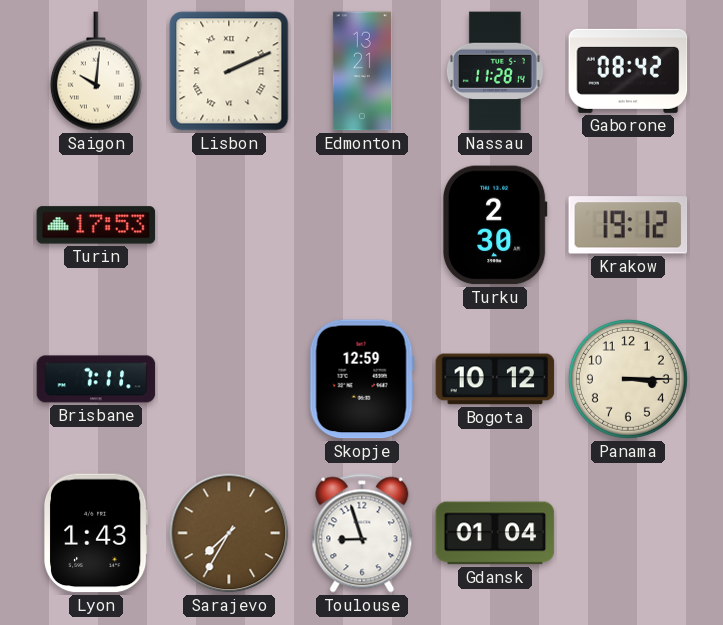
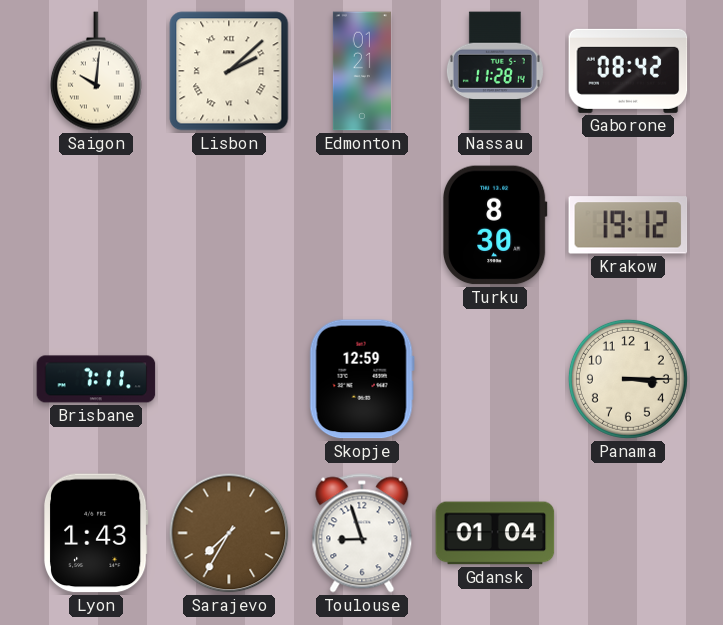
Lisbon: 2:11 -> 2:08 (229, 71)
Edmonton: 13:21 -> 01:21 (362, 71)
Turin: 17:53 -> none (96, 225)
Turku: 2:30 -> 8:30 (496, 225)
Bogota: 10:12 -> none (495, 379)
